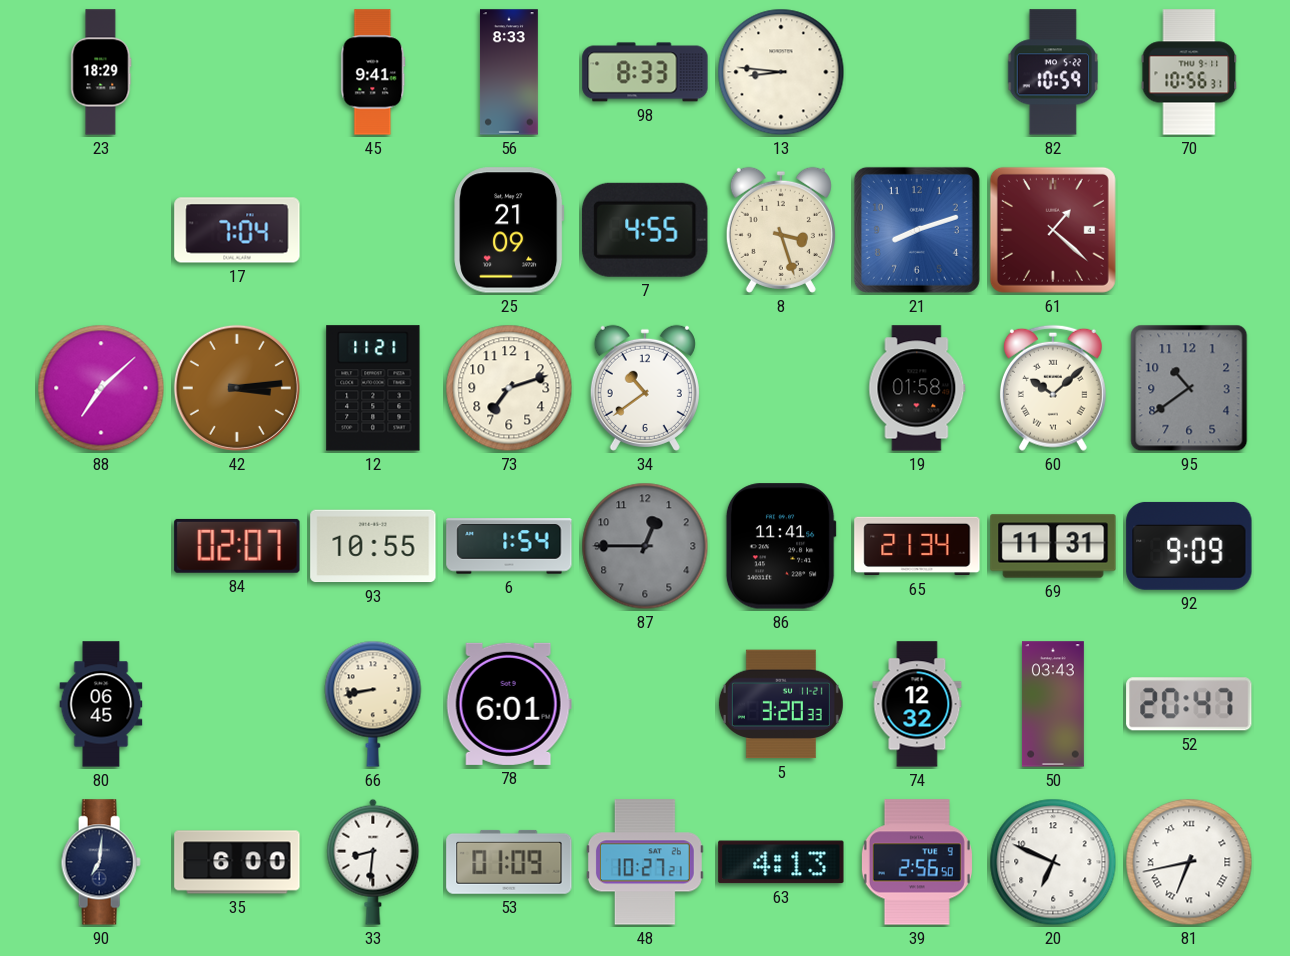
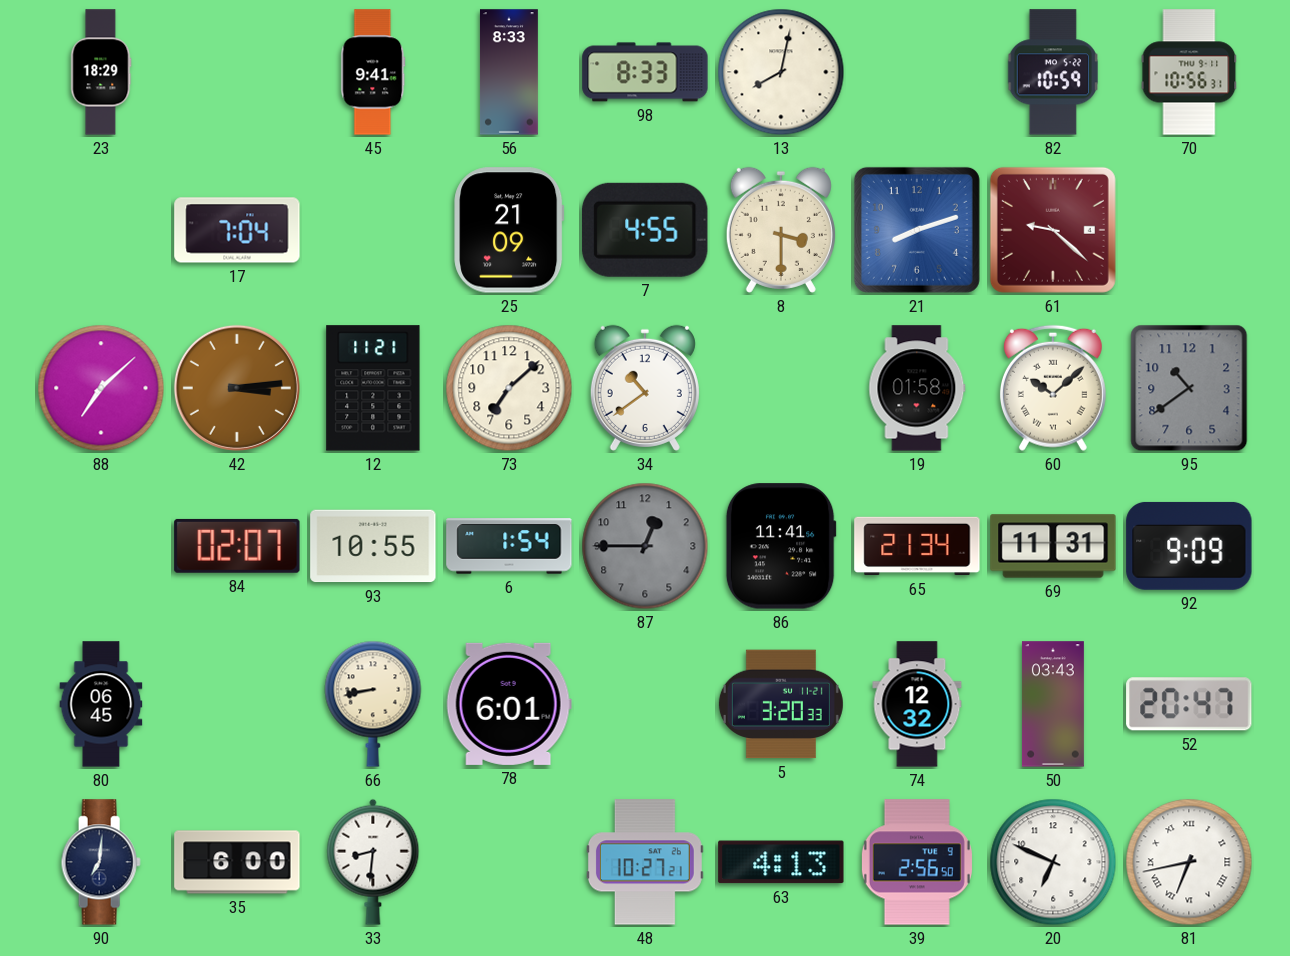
13: 8:46 -> 8:02 (781, 72)
8: 3:27 -> 3:30 (781, 230)
61: 1:22 -> 9:22 (1053, 230)
73: 7:12 -> 7:08 (509, 388)
53: 01:09 -> none (509, 862)
